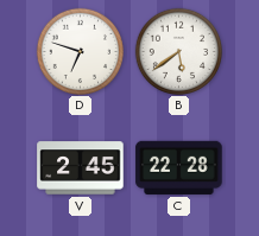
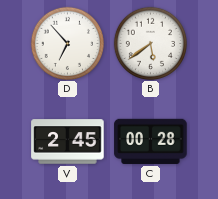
D: 6:48 -> 6:53 (67, 43)
C: 22:28 -> 00:28 (151, 141)
